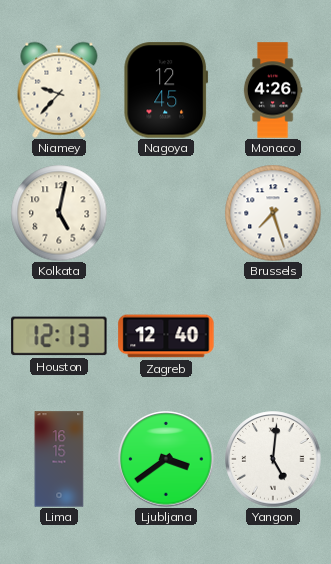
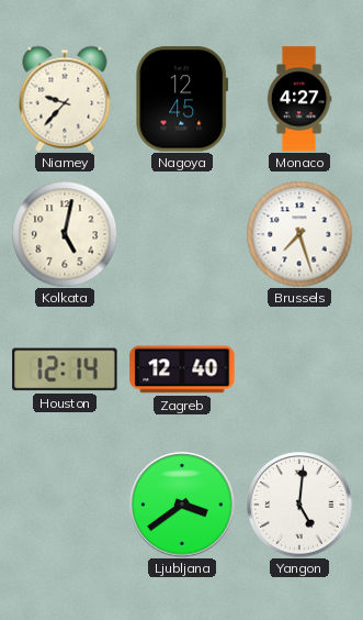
Monaco: 4:26 -> 4:27 (299, 99)
Houston: 12:13 -> 12:14 (65, 369)
Lima: 16:15 -> none (59, 459)
